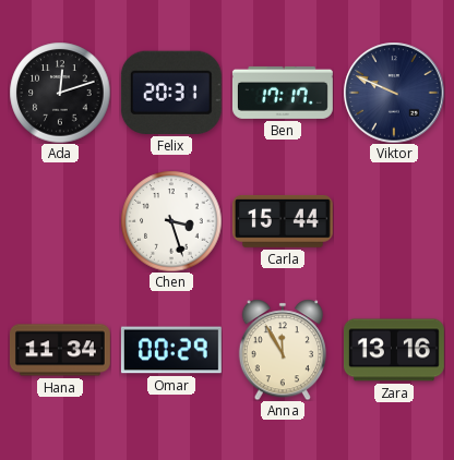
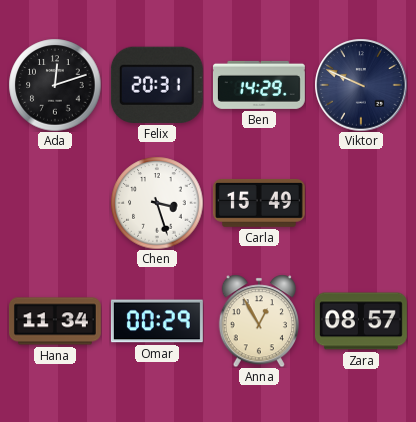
Ben: 17:17 -> 14:29 (259, 85)
Carla: 15:44 -> 15:49 (259, 203)
Anna: 11:55 -> 12:55 (258, 321)
Zara: 13:16 -> 08:57 (361, 321)
